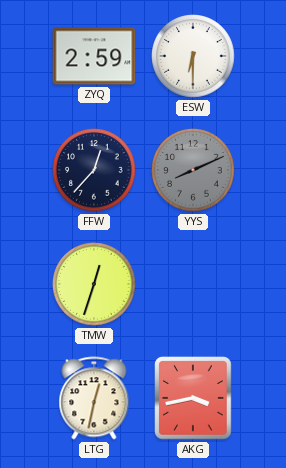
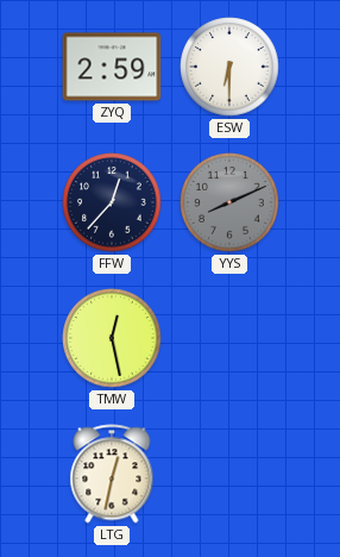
TMW: 12:33 -> 12:28 (112, 338)
AKG: 3:43 -> none (193, 398)
